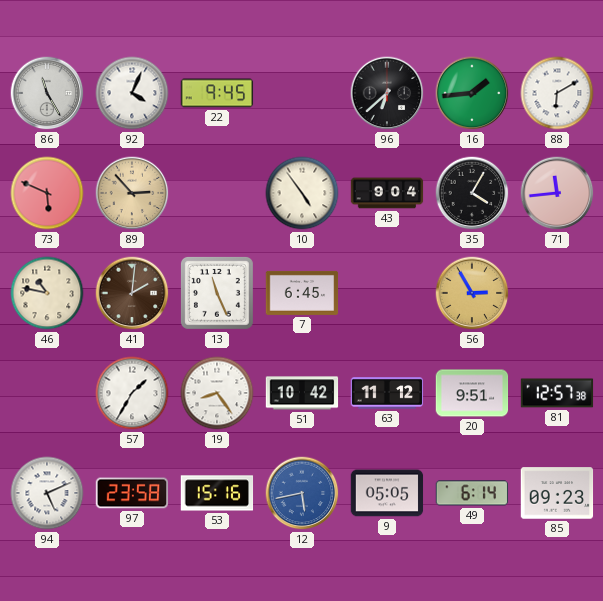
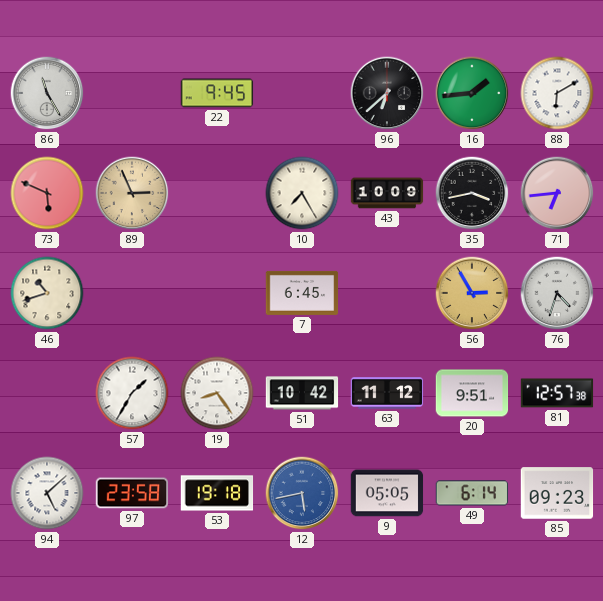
92: 4:04 -> none (132, 93)
89: 2:53 -> 2:56 (132, 193)
10: 4:54 -> 7:25 (302, 193)
43: 9:04 -> 10:09 (387, 193)
35: 4:05 -> 3:43 (472, 193)
71: 11:44 -> 6:44 (557, 193)
46: 10:47 -> 10:42 (47, 293)
41: 2:01 -> none (132, 293)
13: 11:26 -> none (217, 293)
76: none -> 4:33 (557, 293)
94: 5:11 -> 5:08 (47, 493)
53: 15:16 -> 19:18 (217, 493)
